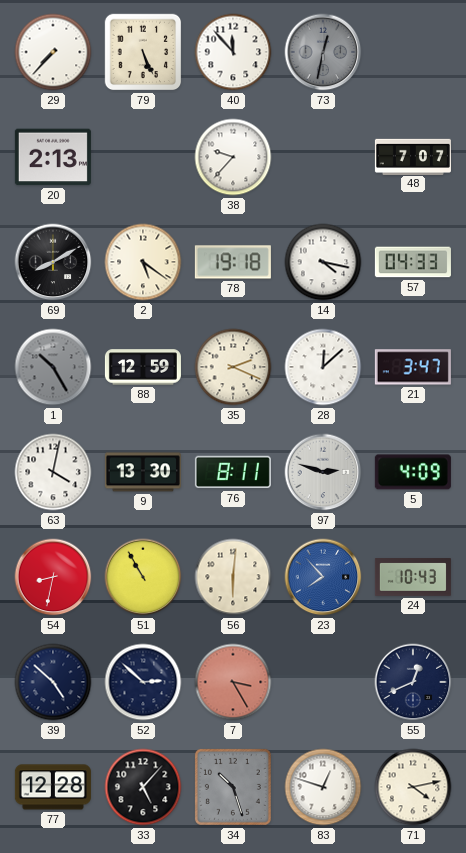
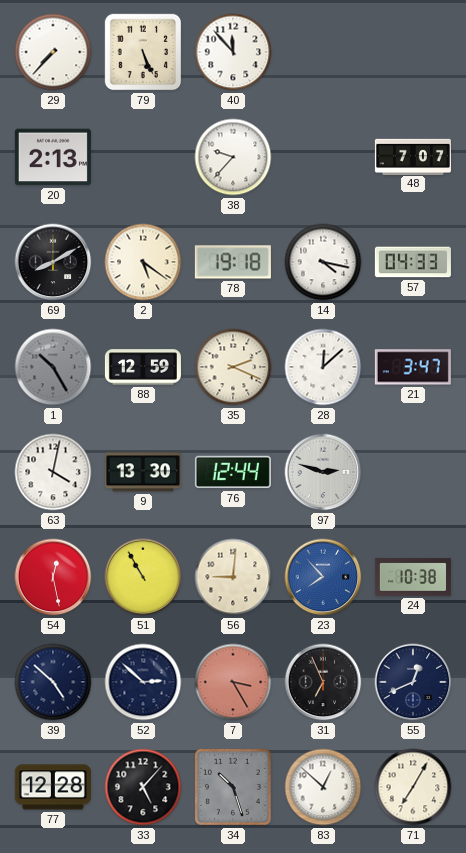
73: 12:32 -> none (323, 52)
76: 8:11 -> 12:44 (233, 472)
5: 4:09 -> none (413, 472)
54: 8:32 -> 12:28 (53, 577)
56: 6:01 -> 9:01 (233, 577)
24: 10:43 -> 10:38 (413, 577)
31: none -> 6:56 (323, 682)
83: 12:48 -> 12:52 (323, 787)
71: 4:13 -> 7:05 (413, 787)
